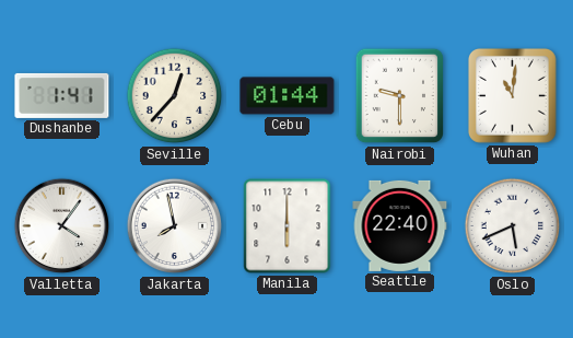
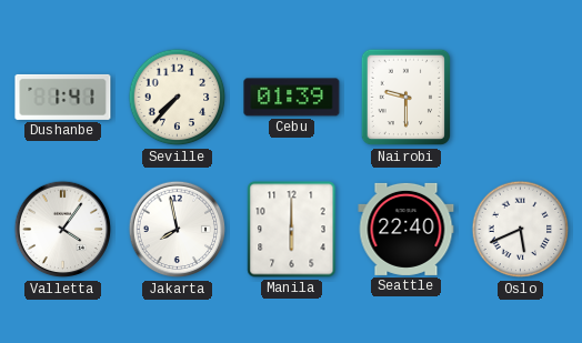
Seville: 12:37 -> 7:37 (178, 98)
Cebu: 01:44 -> 01:39 (292, 98)
Wuhan: 11:01 -> none (512, 95)
